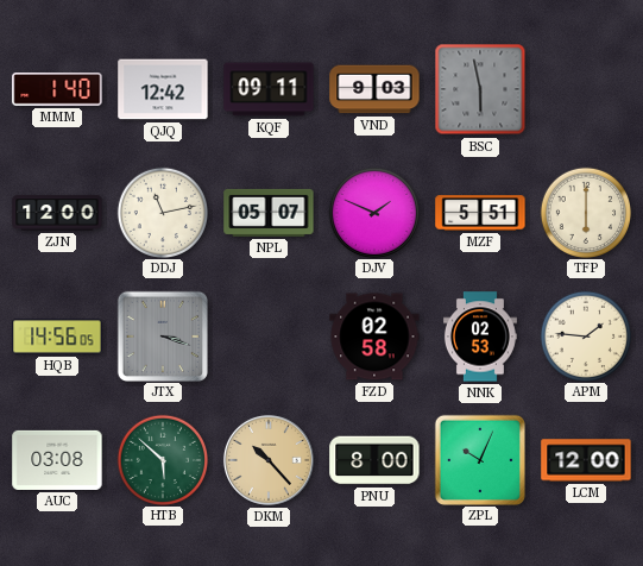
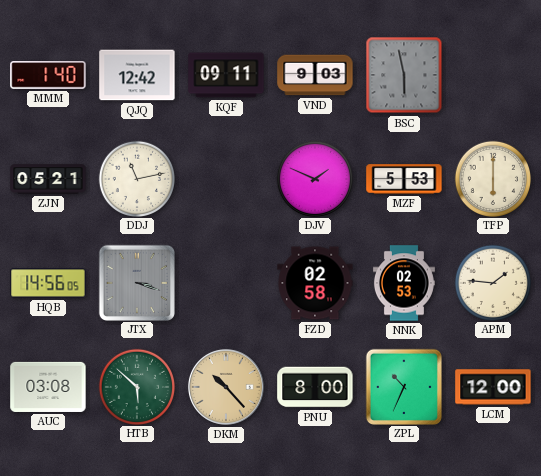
ZJN: 12:00 -> 05:21 (48, 179)
NPL: 05:07 -> none (269, 213)
MZF: 5:51 -> 5:53 (404, 179)
ZPL: 10:04 -> 10:34 (403, 386)
